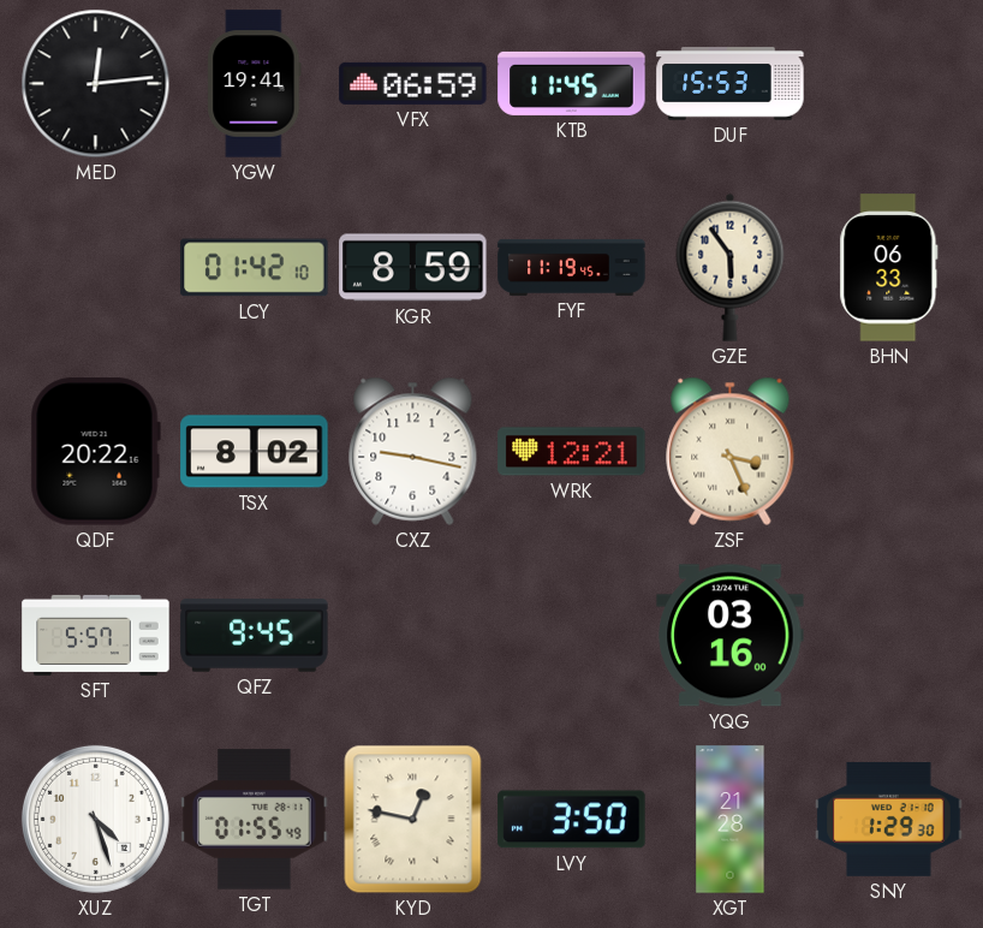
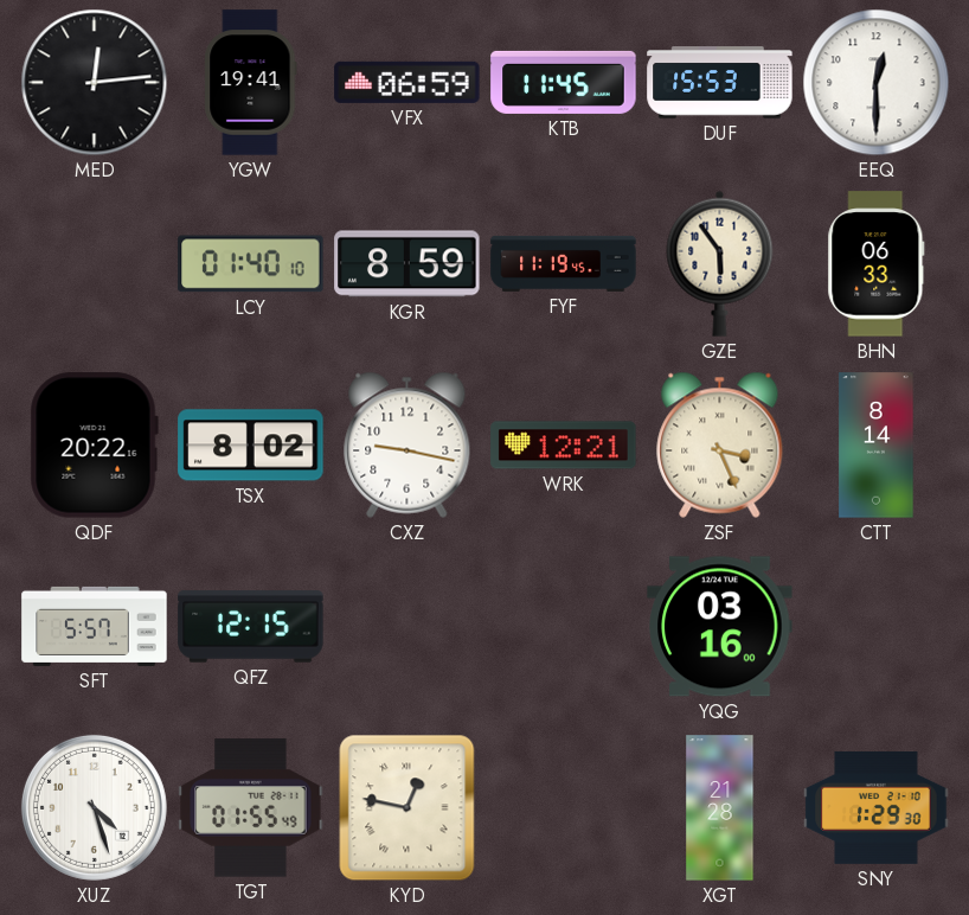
EEQ: none -> 12:30 (877, 83)
LCY: 01:42 -> 01:40 (251, 264)
CTT: none -> 8:14 (877, 446)
QFZ: 9:45 -> 12:15 (251, 627)
LVY: 3:50 -> none (572, 820)
